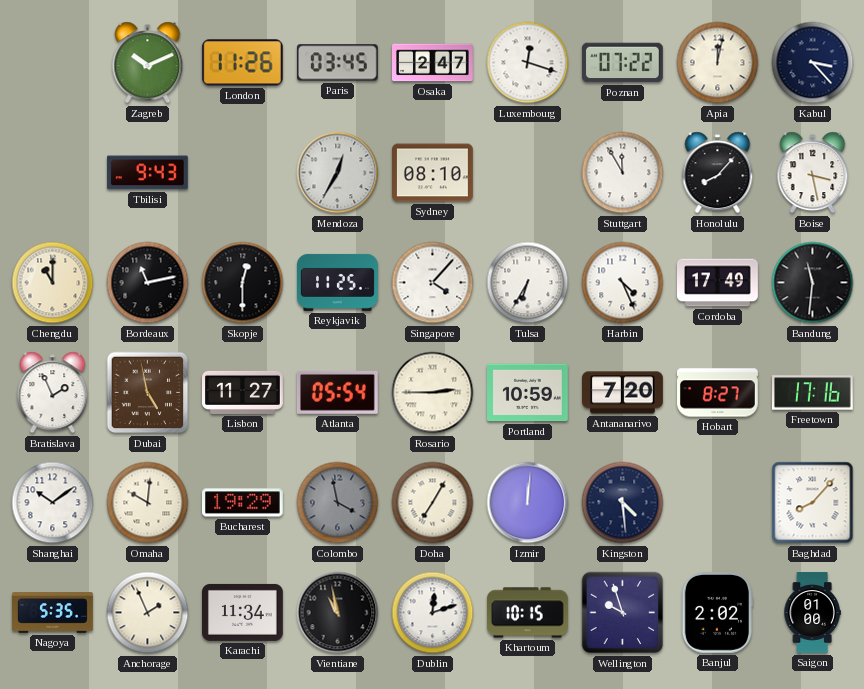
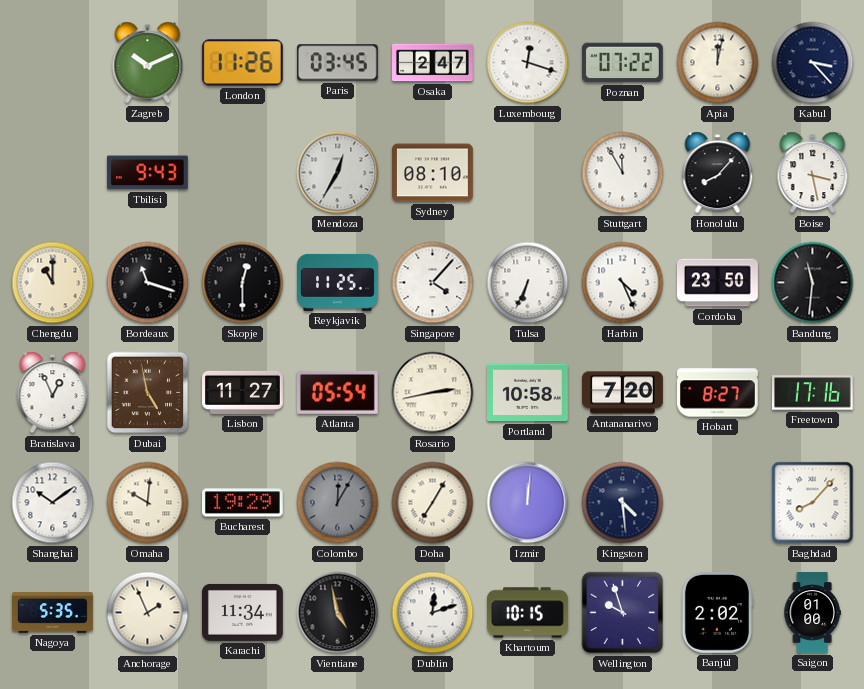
Bordeaux: 11:13 -> 11:18 (148, 283)
Tulsa: 6:35 -> 6:34 (528, 283)
Cordoba: 17:49 -> 23:50 (718, 283)
Bratislava: 1:56 -> 12:56 (53, 393)
Rosario: 2:45 -> 2:43 (433, 393)
Portland: 10:59 -> 10:58 (528, 393)
Colombo: 3:58 -> 12:05 (338, 503)
Vientiane: 10:58 -> 4:58 (338, 613)
